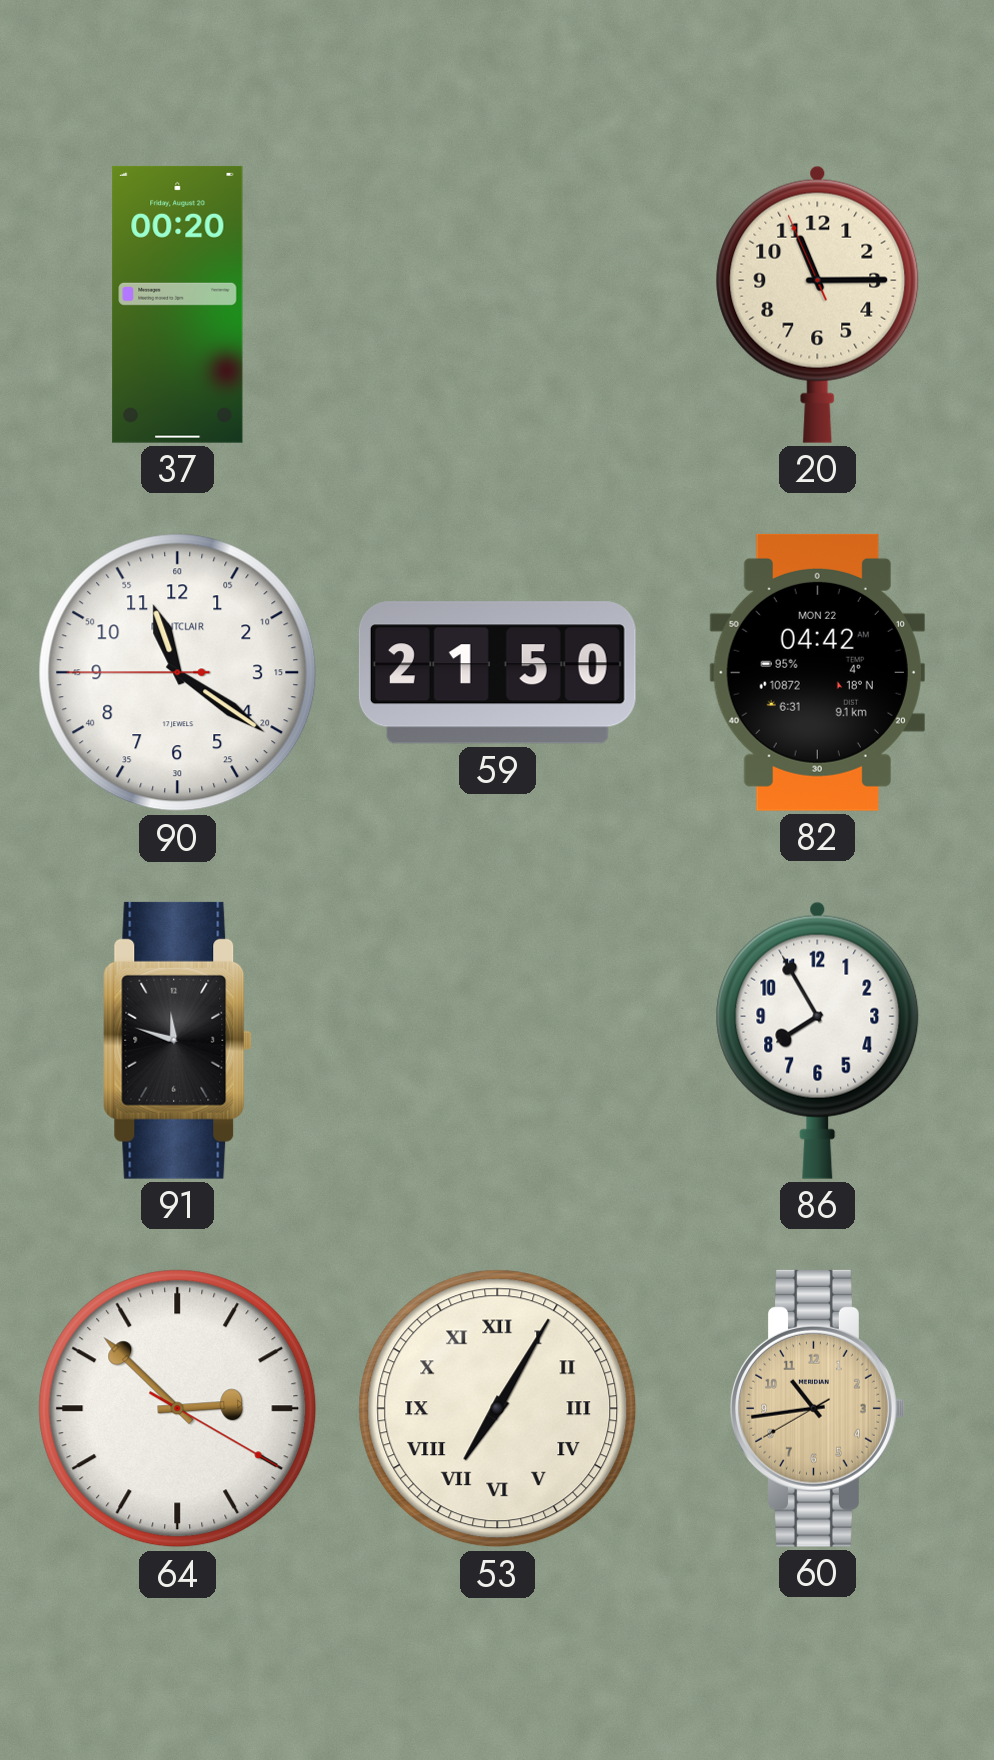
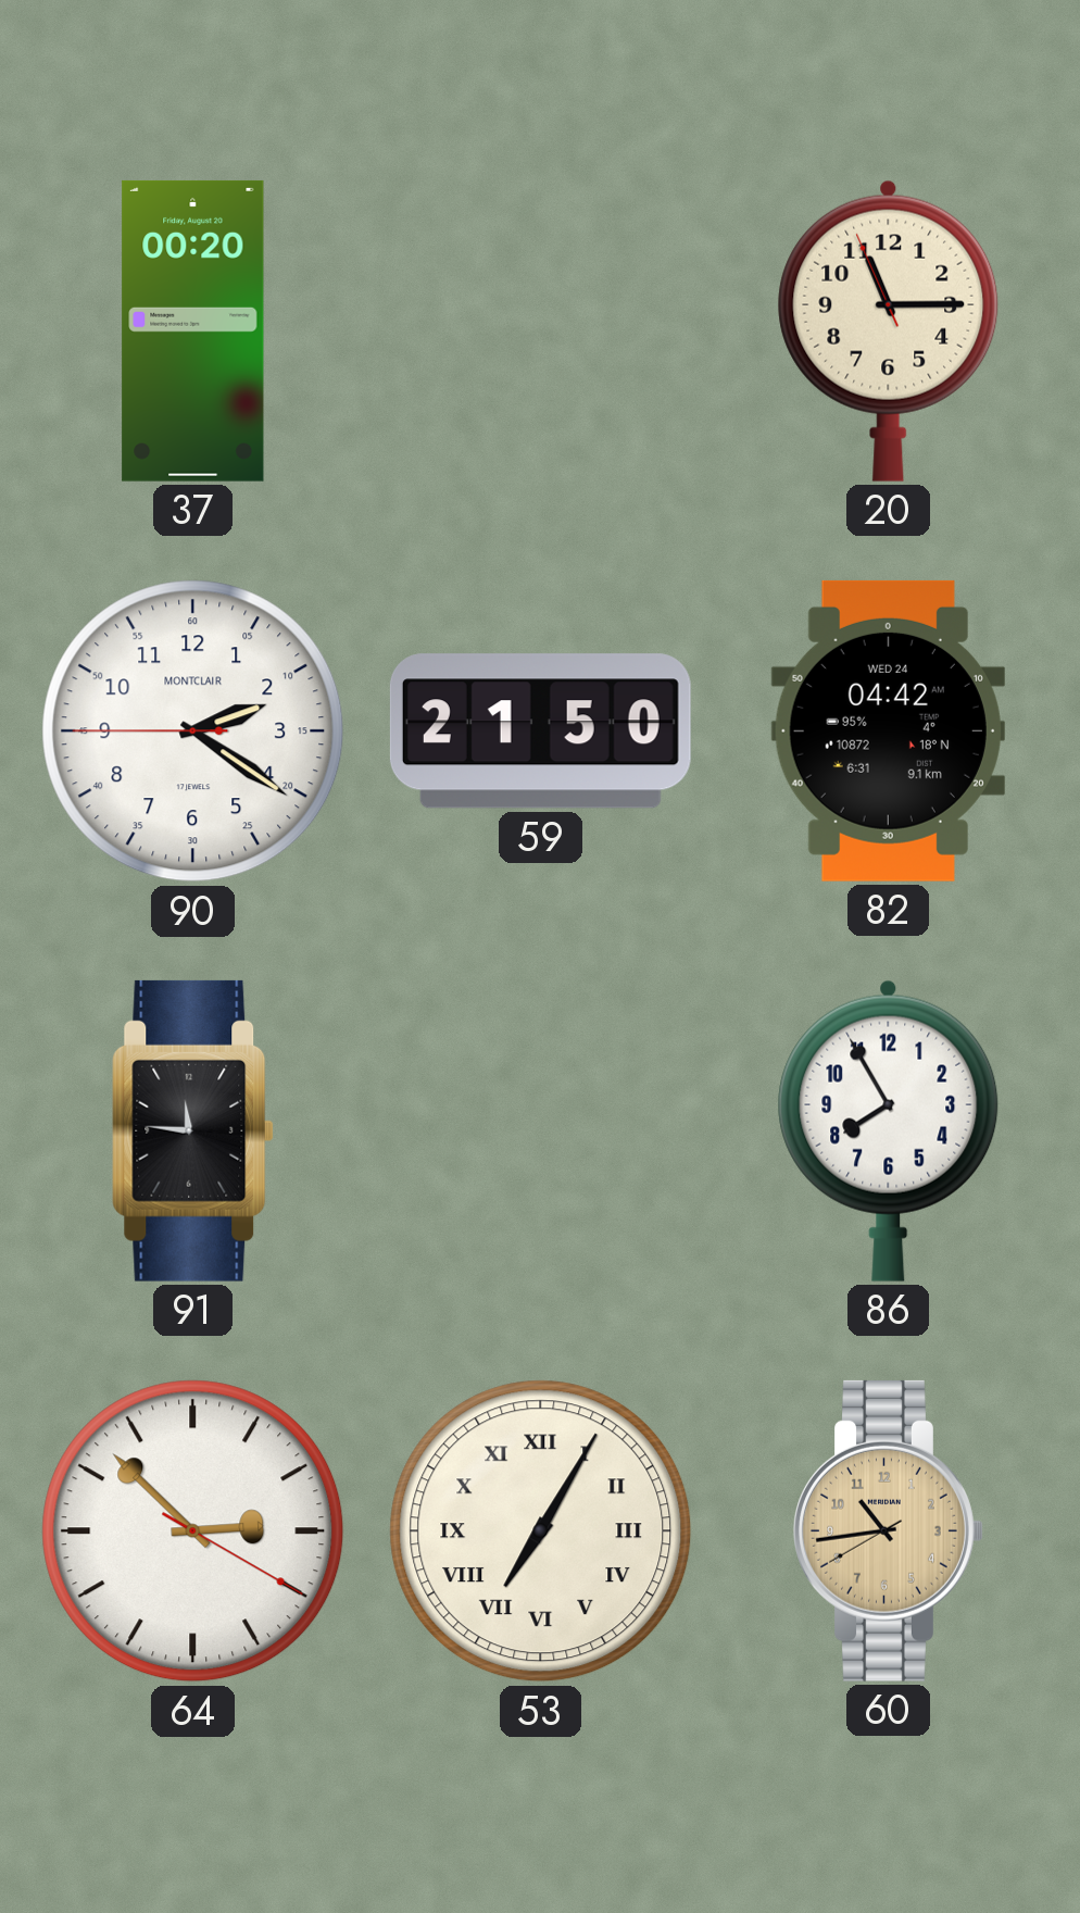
90: 11:20 -> 2:20 (193, 732)
82 date: MON 22 -> WED 24 (888, 730)
91: 11:48 -> 11:46 (193, 1130)
